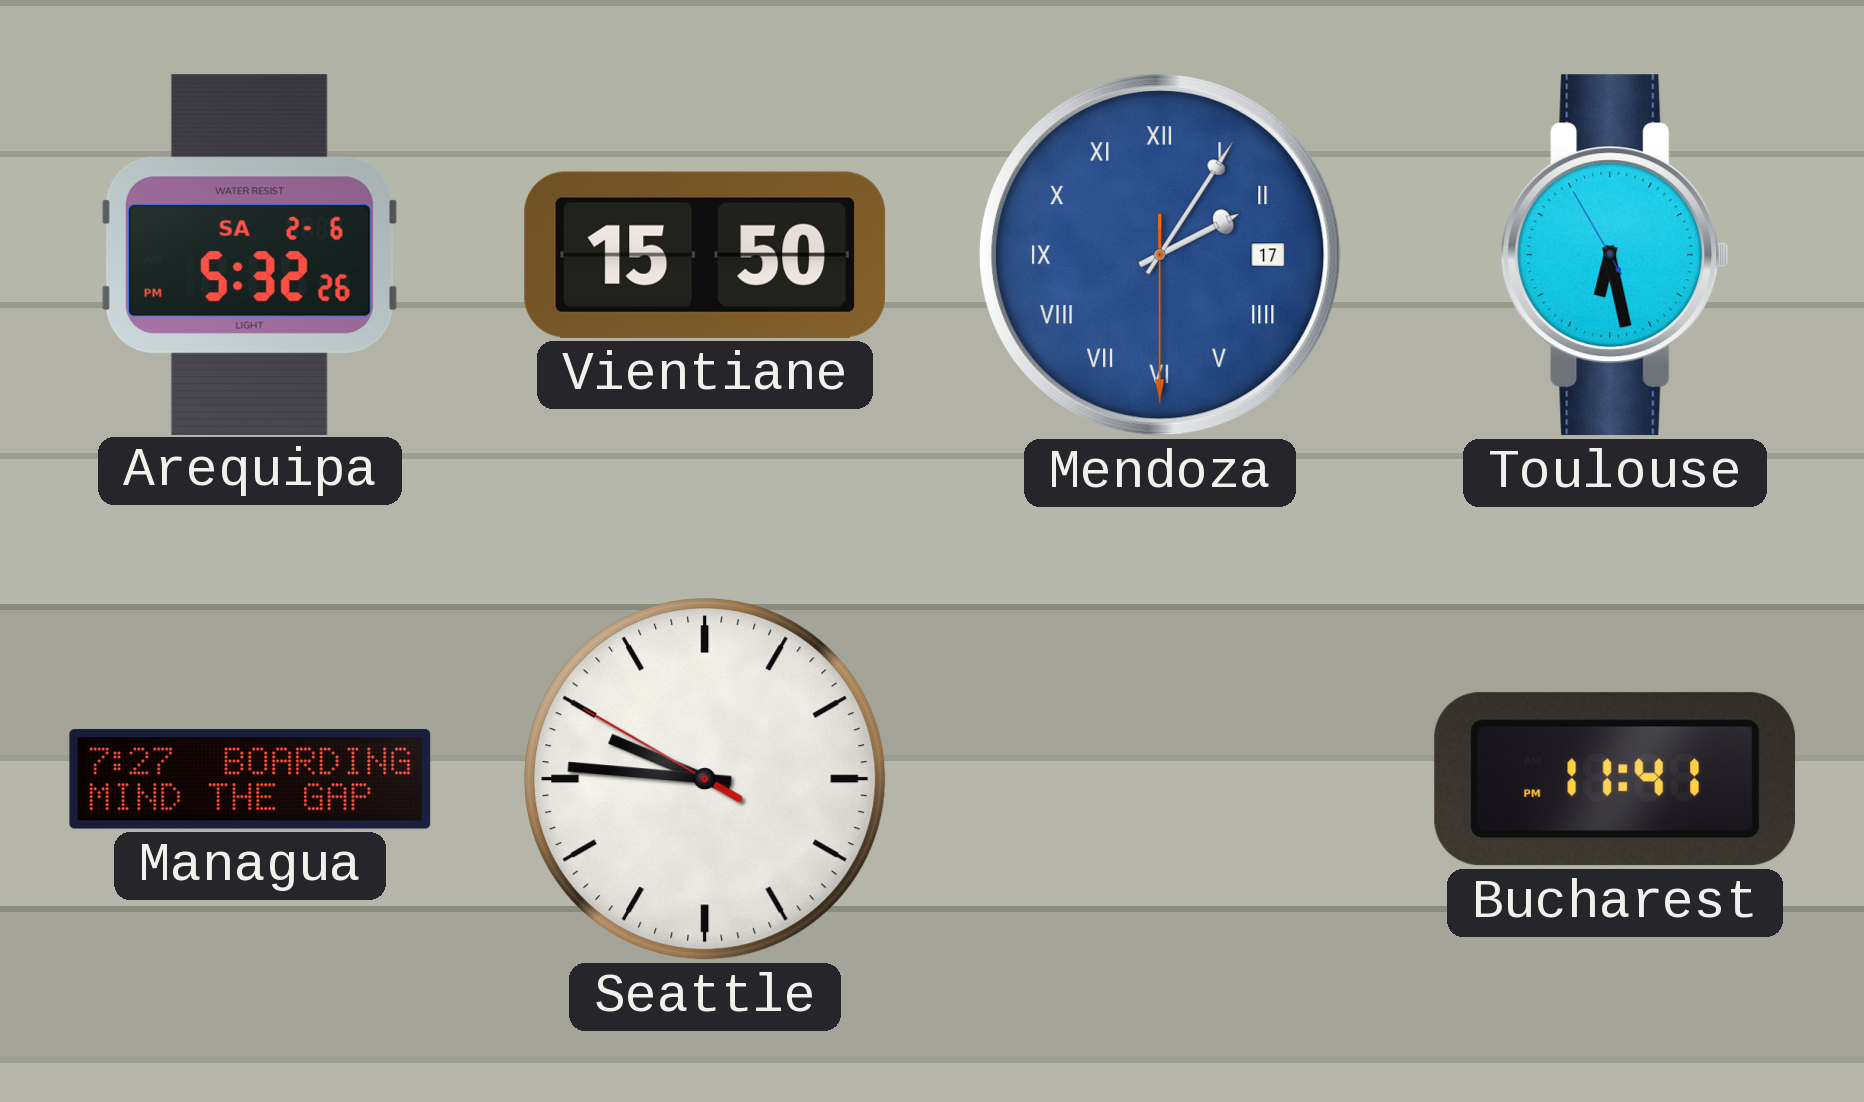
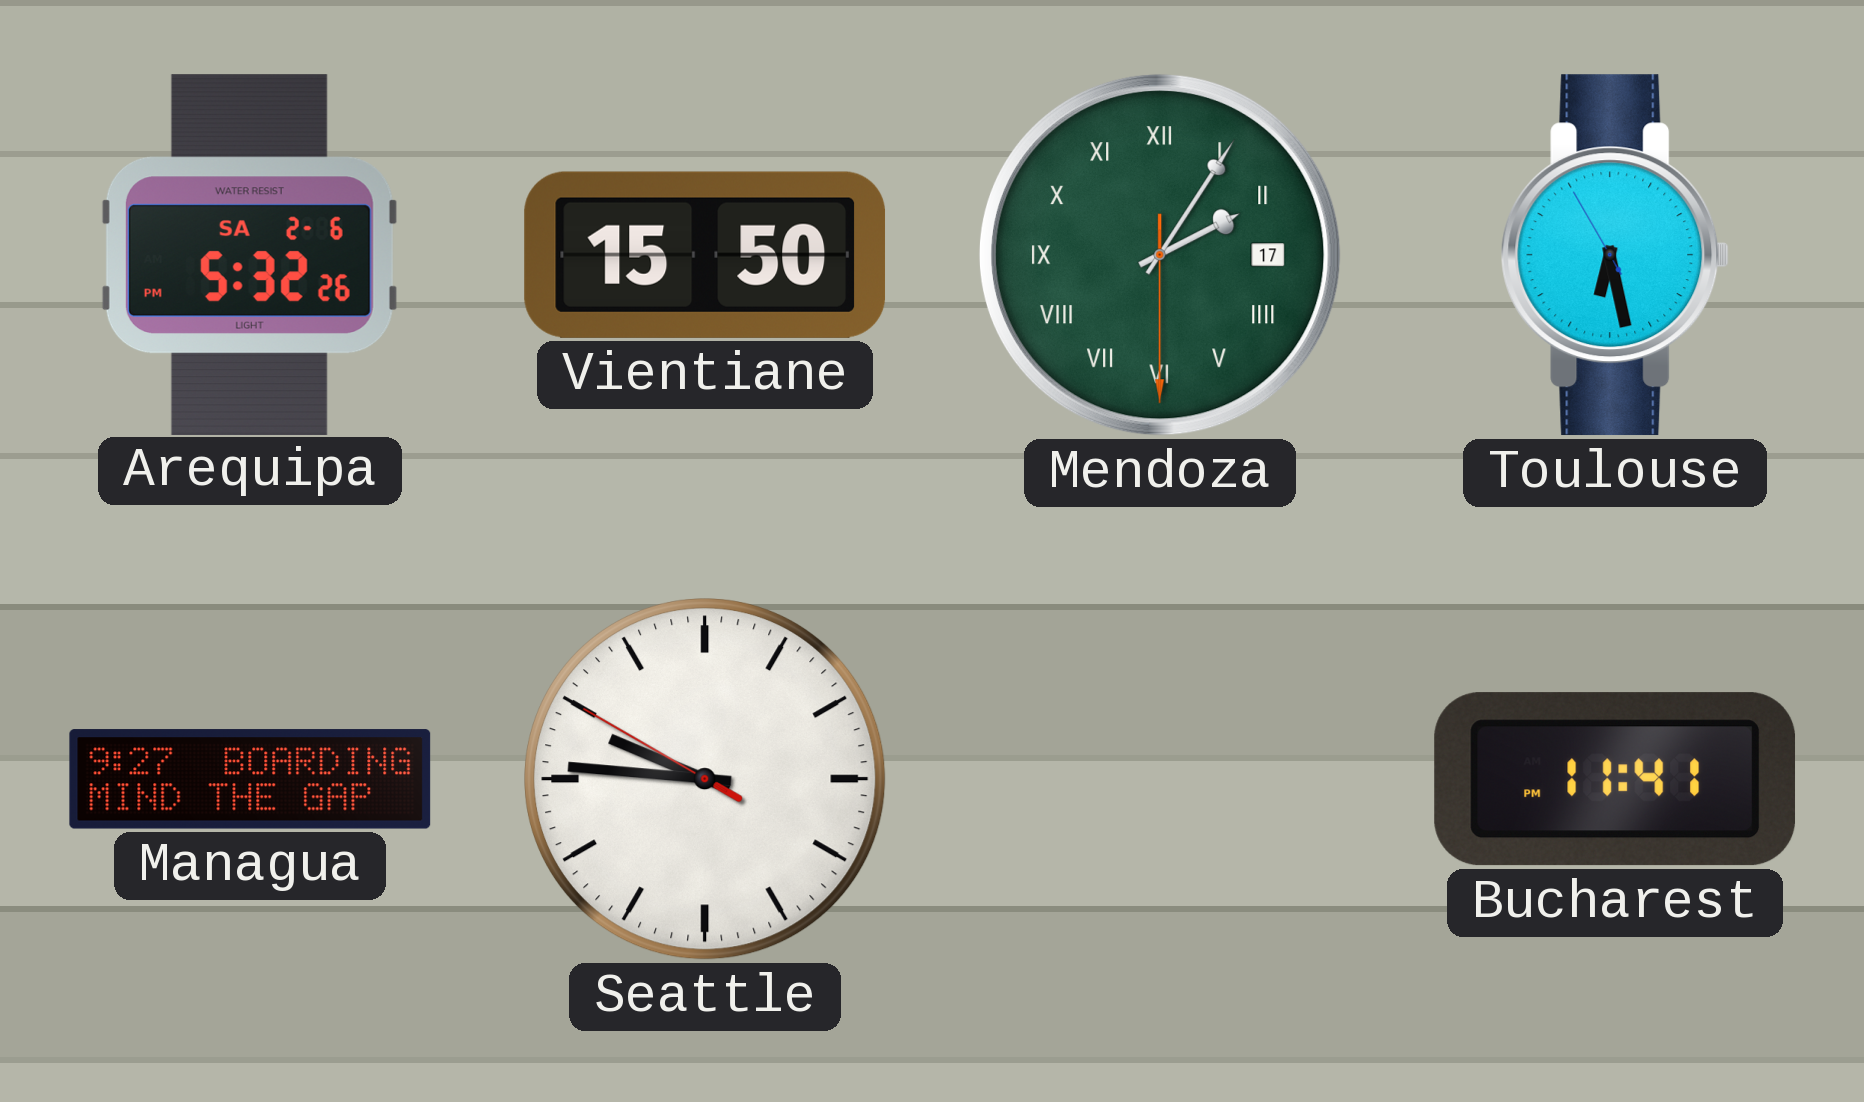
Mendoza dial: blue -> green (1160, 255)
Managua: 7:27 -> 9:27 (250, 779)
